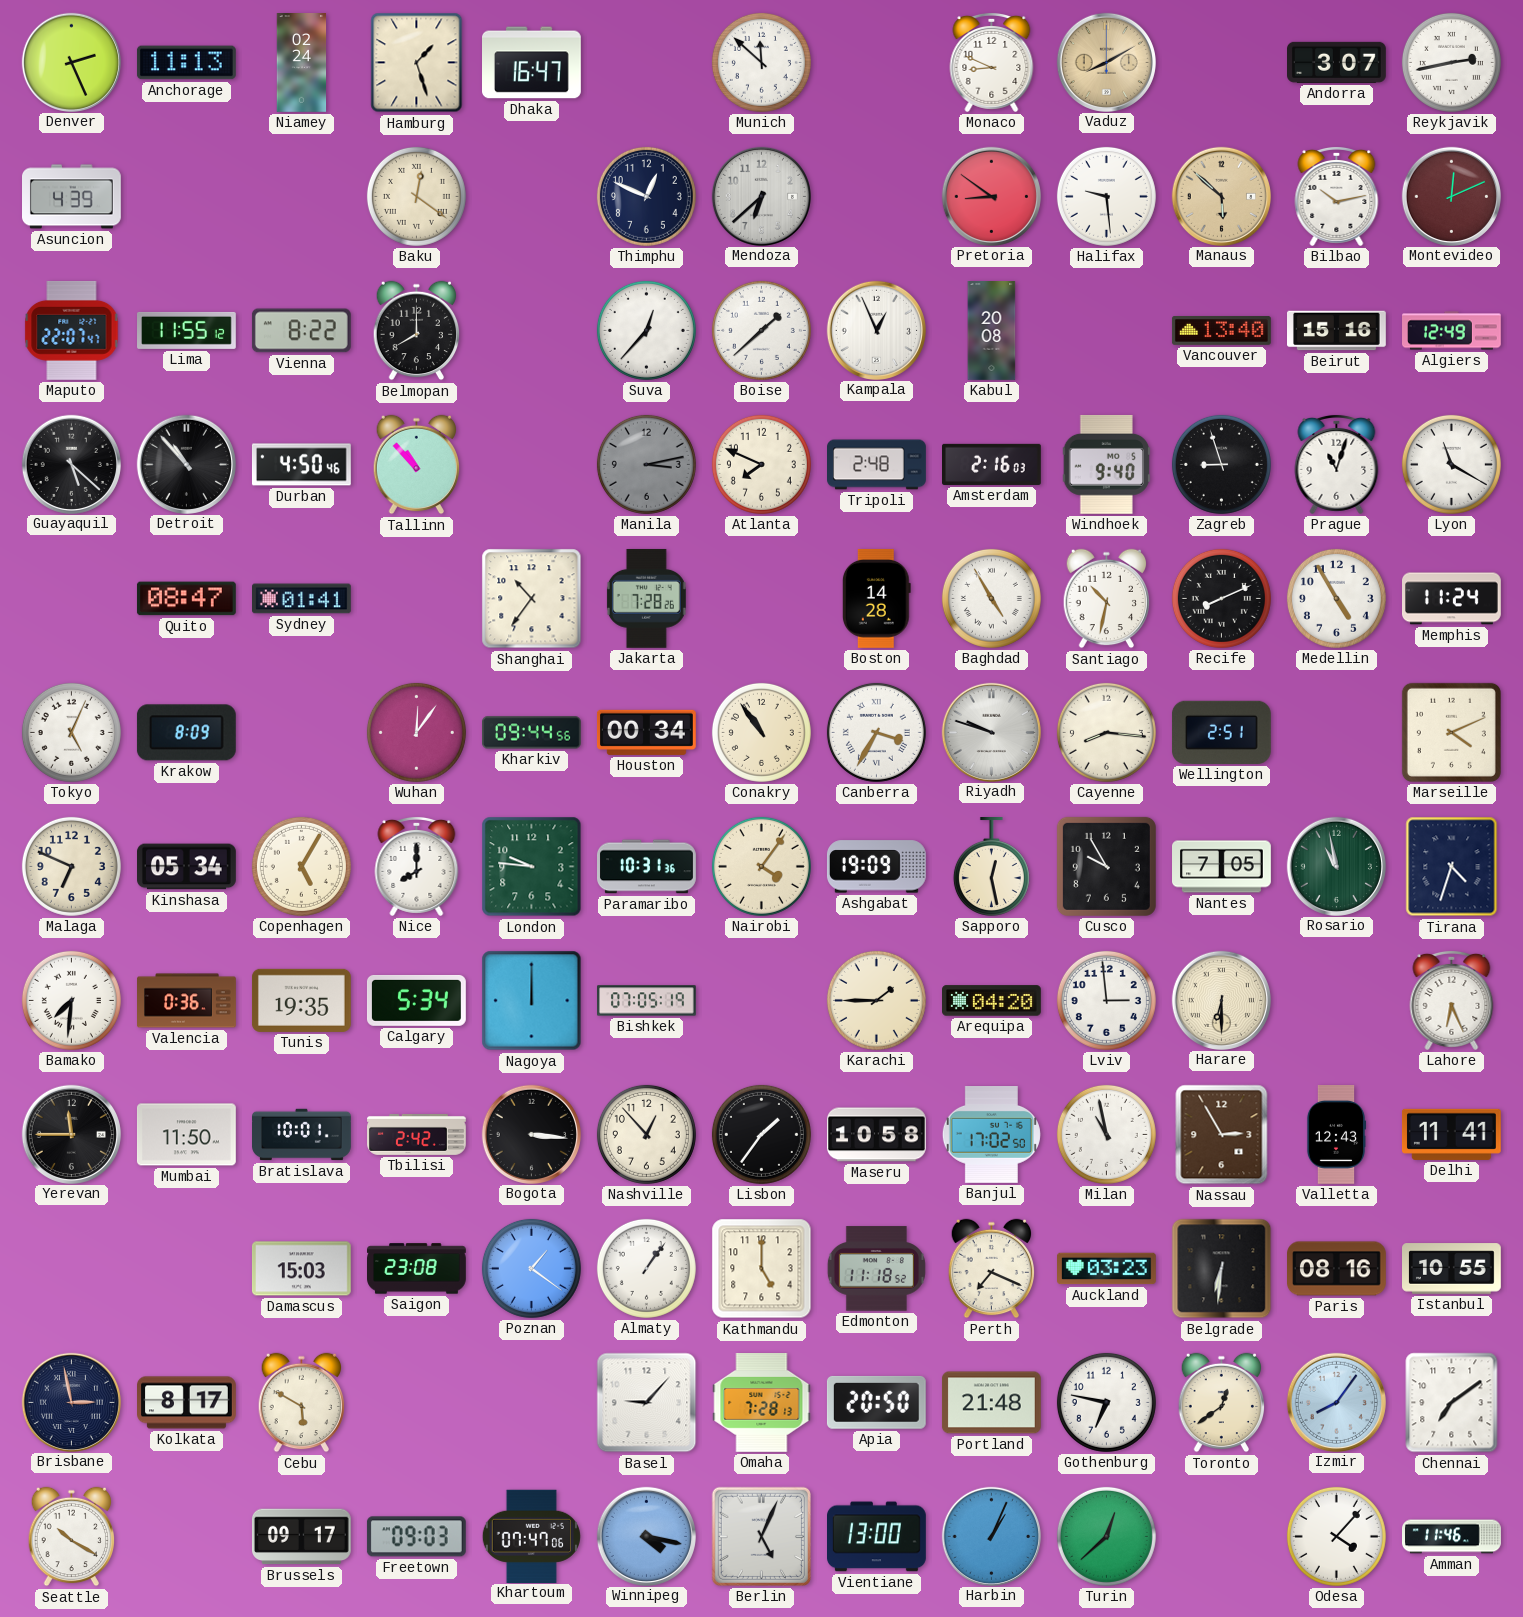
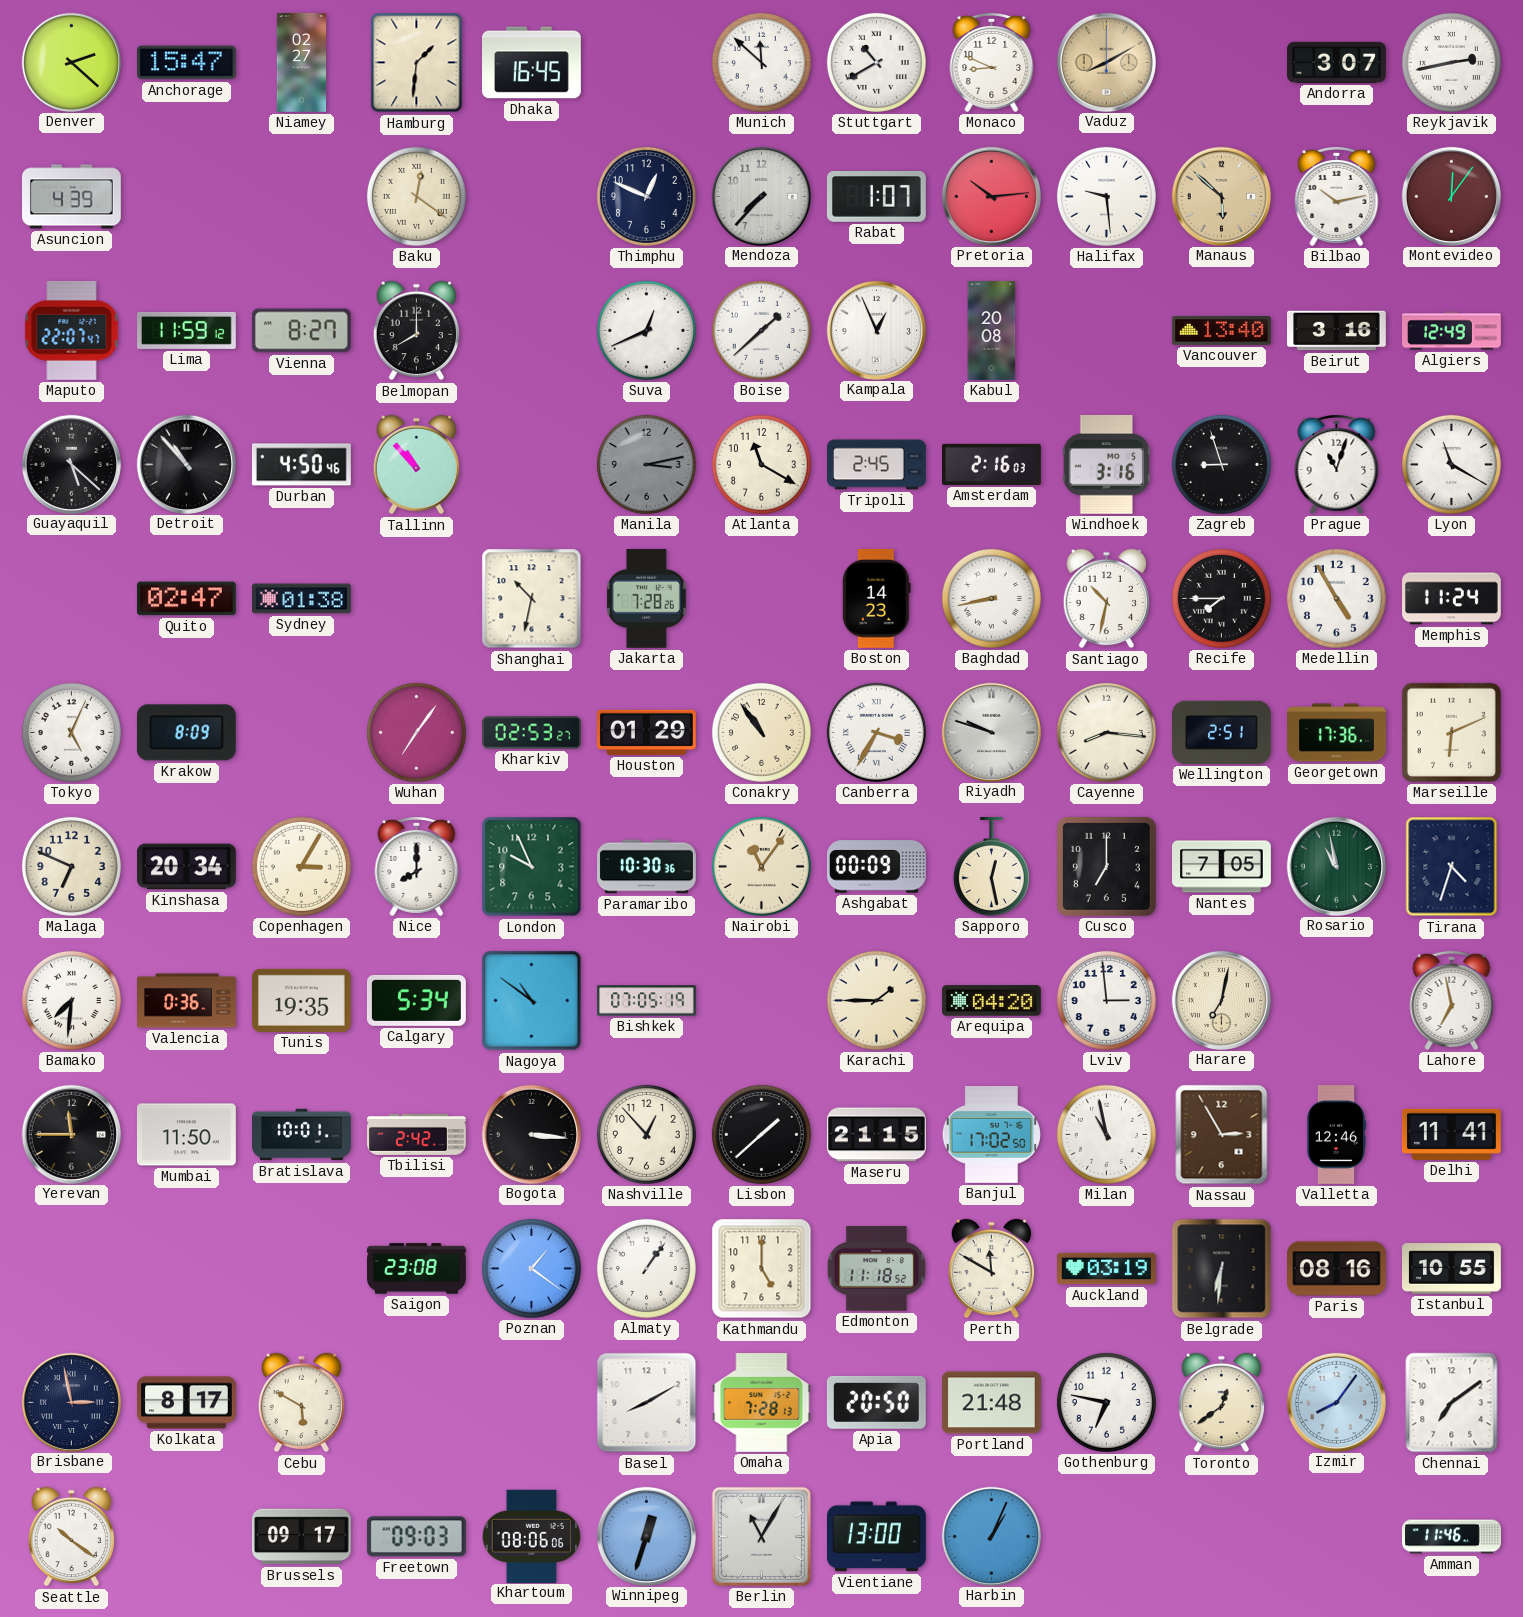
Denver: 2:26 -> 2:22 (71, 62)
Anchorage: 11:13 -> 15:47 (186, 63)
Niamey: 02:24 -> 02:27 (302, 63)
Hamburg: 1:27 -> 1:31 (417, 63)
Dhaka: 16:47 -> 16:45 (532, 63)
Stuttgart: none -> 10:40 (876, 62)
Mendoza: 6:38 -> 7:37 (761, 196)
Rabat: none -> 1:07 (876, 197)
Pretoria: 8:51 -> 10:14 (991, 196)
Montevideo: 12:11 -> 12:06 (1451, 196)
Lima: 11:55 -> 11:59 (187, 330)
Vienna: 8:22 -> 8:27 (301, 331)
Suva: 12:37 -> 12:41 (646, 330)
Beirut: 15:16 -> 3:16 (1337, 331)
Atlanta: 7:49 -> 11:20 (761, 464)
Tripoli: 2:48 -> 2:45 (877, 465)
Windhoek: 9:40 -> 3:16 (1106, 464)
Quito: 08:47 -> 02:47 (186, 599)
Sydney: 01:41 -> 01:38 (302, 599)
Shanghai: 10:36 -> 10:32 (532, 599)
Boston: 14:28 -> 14:23 (876, 598)
Baghdad: 4:55 -> 8:43 (991, 598)
Recife: 8:11 -> 7:45 (1221, 598)
Wuhan: 12:06 -> 7:06 (416, 732)
Kharkiv: 09:44 -> 02:53 (532, 733)
Houston: 00:34 -> 01:29 (646, 732)
Georgetown: none -> 17:36 (1337, 733)
Marseille: 4:11 -> 6:11 (1451, 732)
Kinshasa: 05:34 -> 20:34 (187, 867)
Copenhagen: 5:05 -> 3:05 (301, 866)
London: 9:46 -> 9:56 (532, 867)
Paramaribo: 10:31 -> 10:30 (647, 867)
Nairobi: 4:06 -> 11:06 (761, 866)
Ashgabat: 19:09 -> 00:09 (876, 867)
Cusco: 9:55 -> 7:00 (1106, 866)
Nagoya: 12:00 -> 10:51 (532, 1001)
Harare: 6:30 -> 7:02 (1221, 1000)
Lahore: 6:26 -> 6:58 (1452, 1000)
Lisbon: 1:36 -> 1:38 (761, 1134)
Maseru: 10:58 -> 21:15 (877, 1135)
Valletta: 12:43 -> 12:46 (1336, 1135)
Damascus: 15:03 -> none (301, 1269)
Perth: 7:19 -> 11:50 (991, 1269)
Auckland: 03:23 -> 03:19 (1107, 1269)
Basel: 9:07 -> 8:10 (647, 1403)
Seattle: 10:20 -> 10:21 (71, 1537)
Khartoum: 07:47 -> 08:06 (531, 1536)
Winnipeg: 4:17 -> 12:33 (646, 1536)
Berlin: 5:04 -> 11:05 (761, 1536)
Turin: 12:38 -> none (1106, 1536)
Odesa: 4:07 -> none (1336, 1536)
